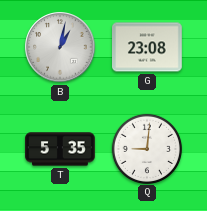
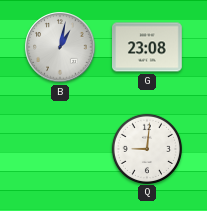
T: 5:35 -> none (60, 149)
